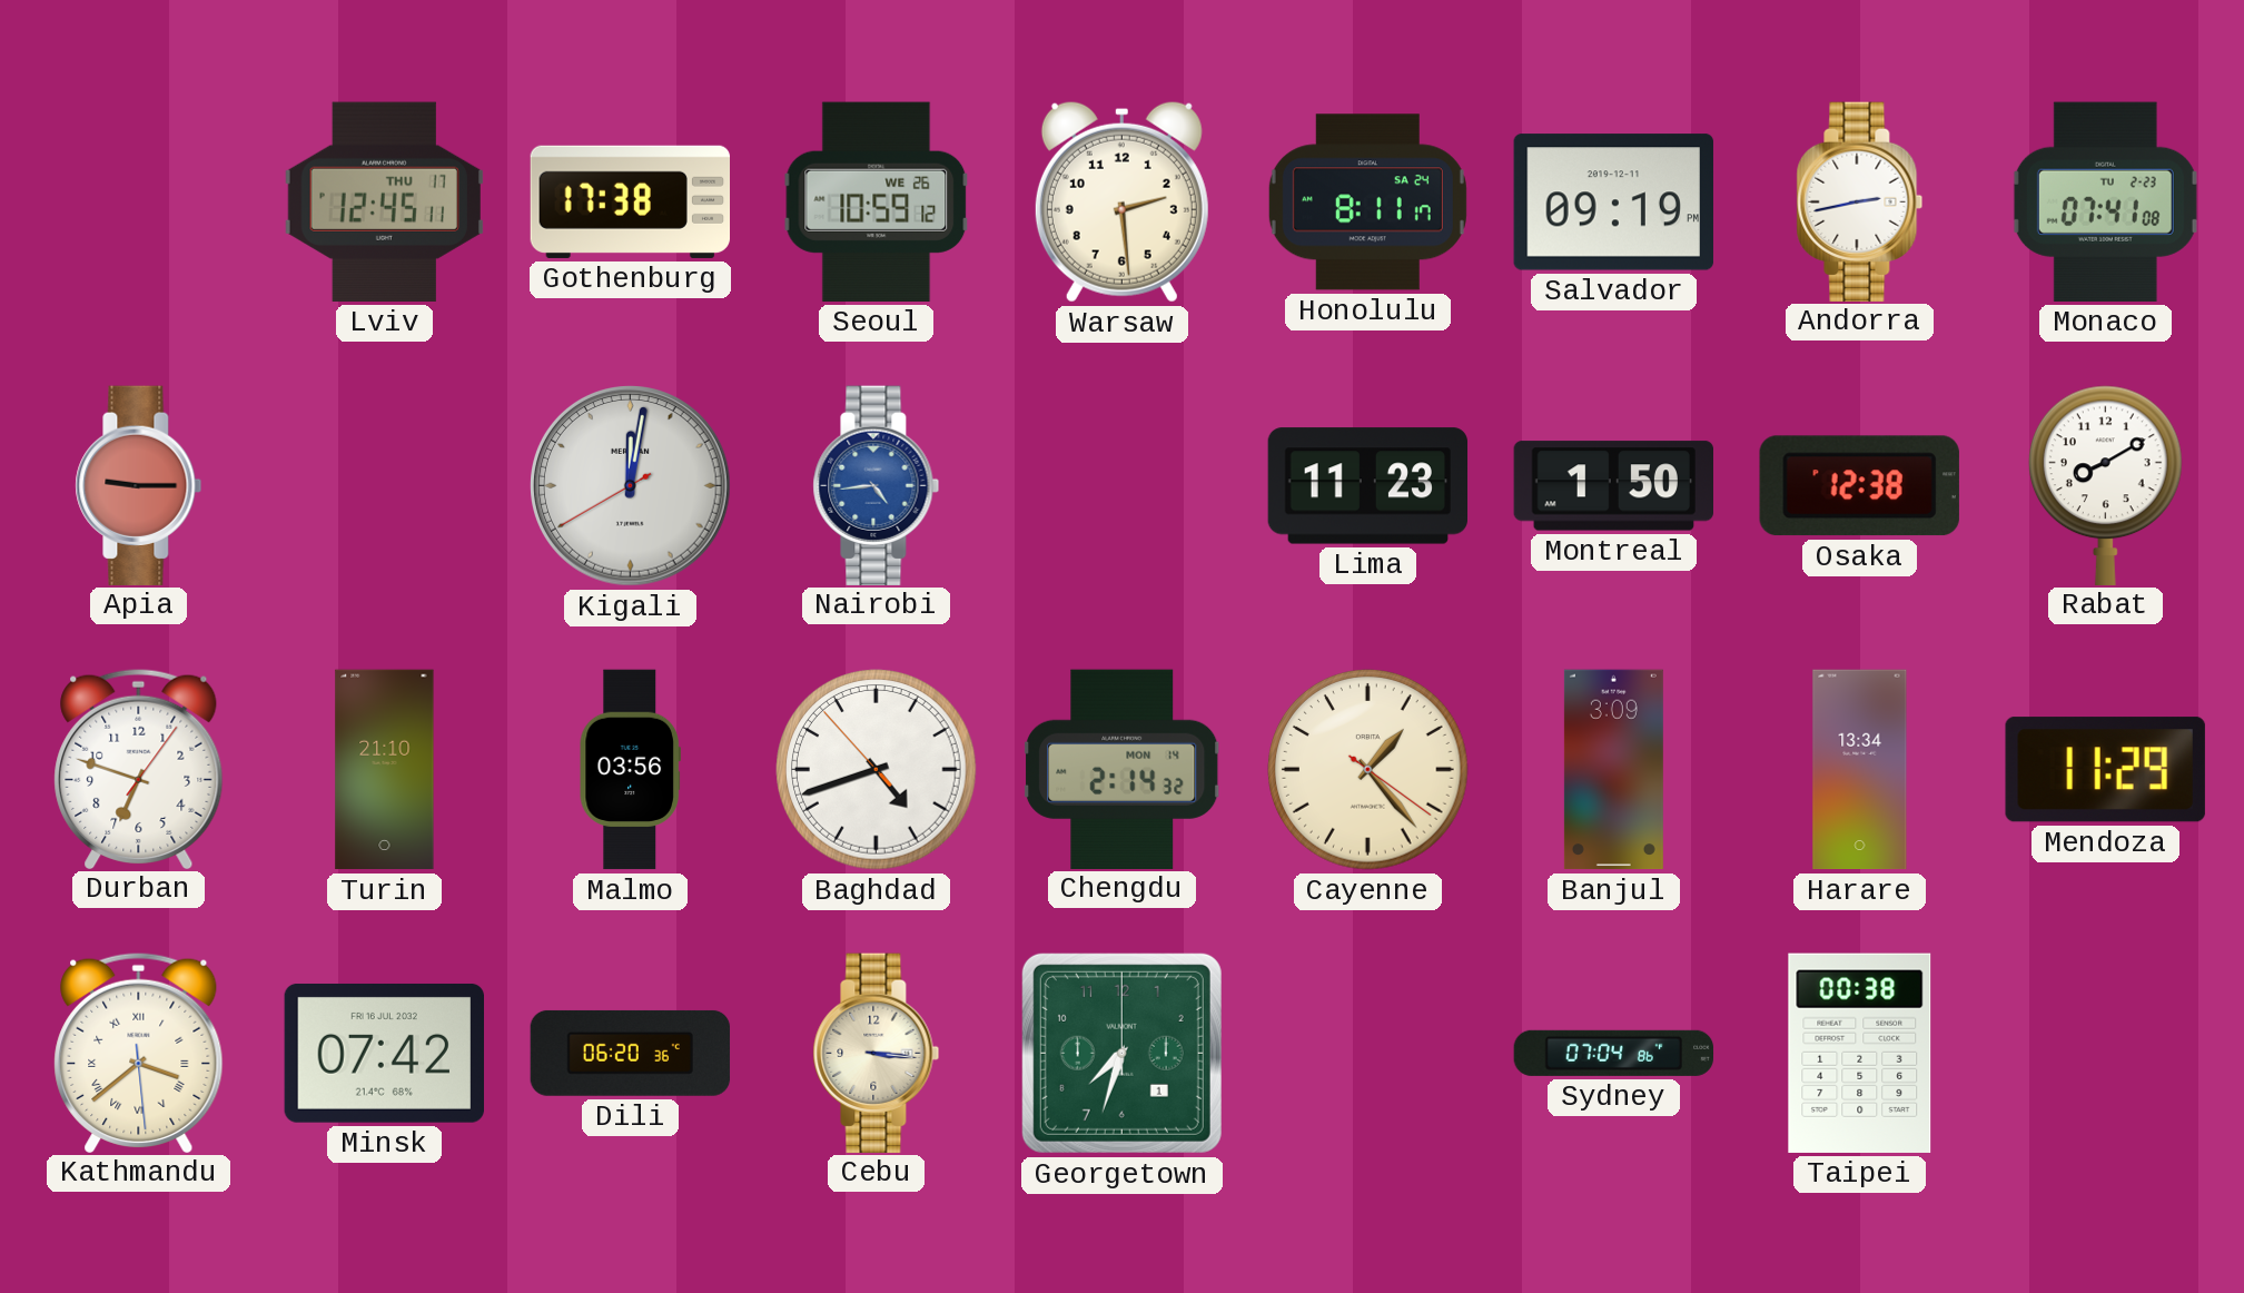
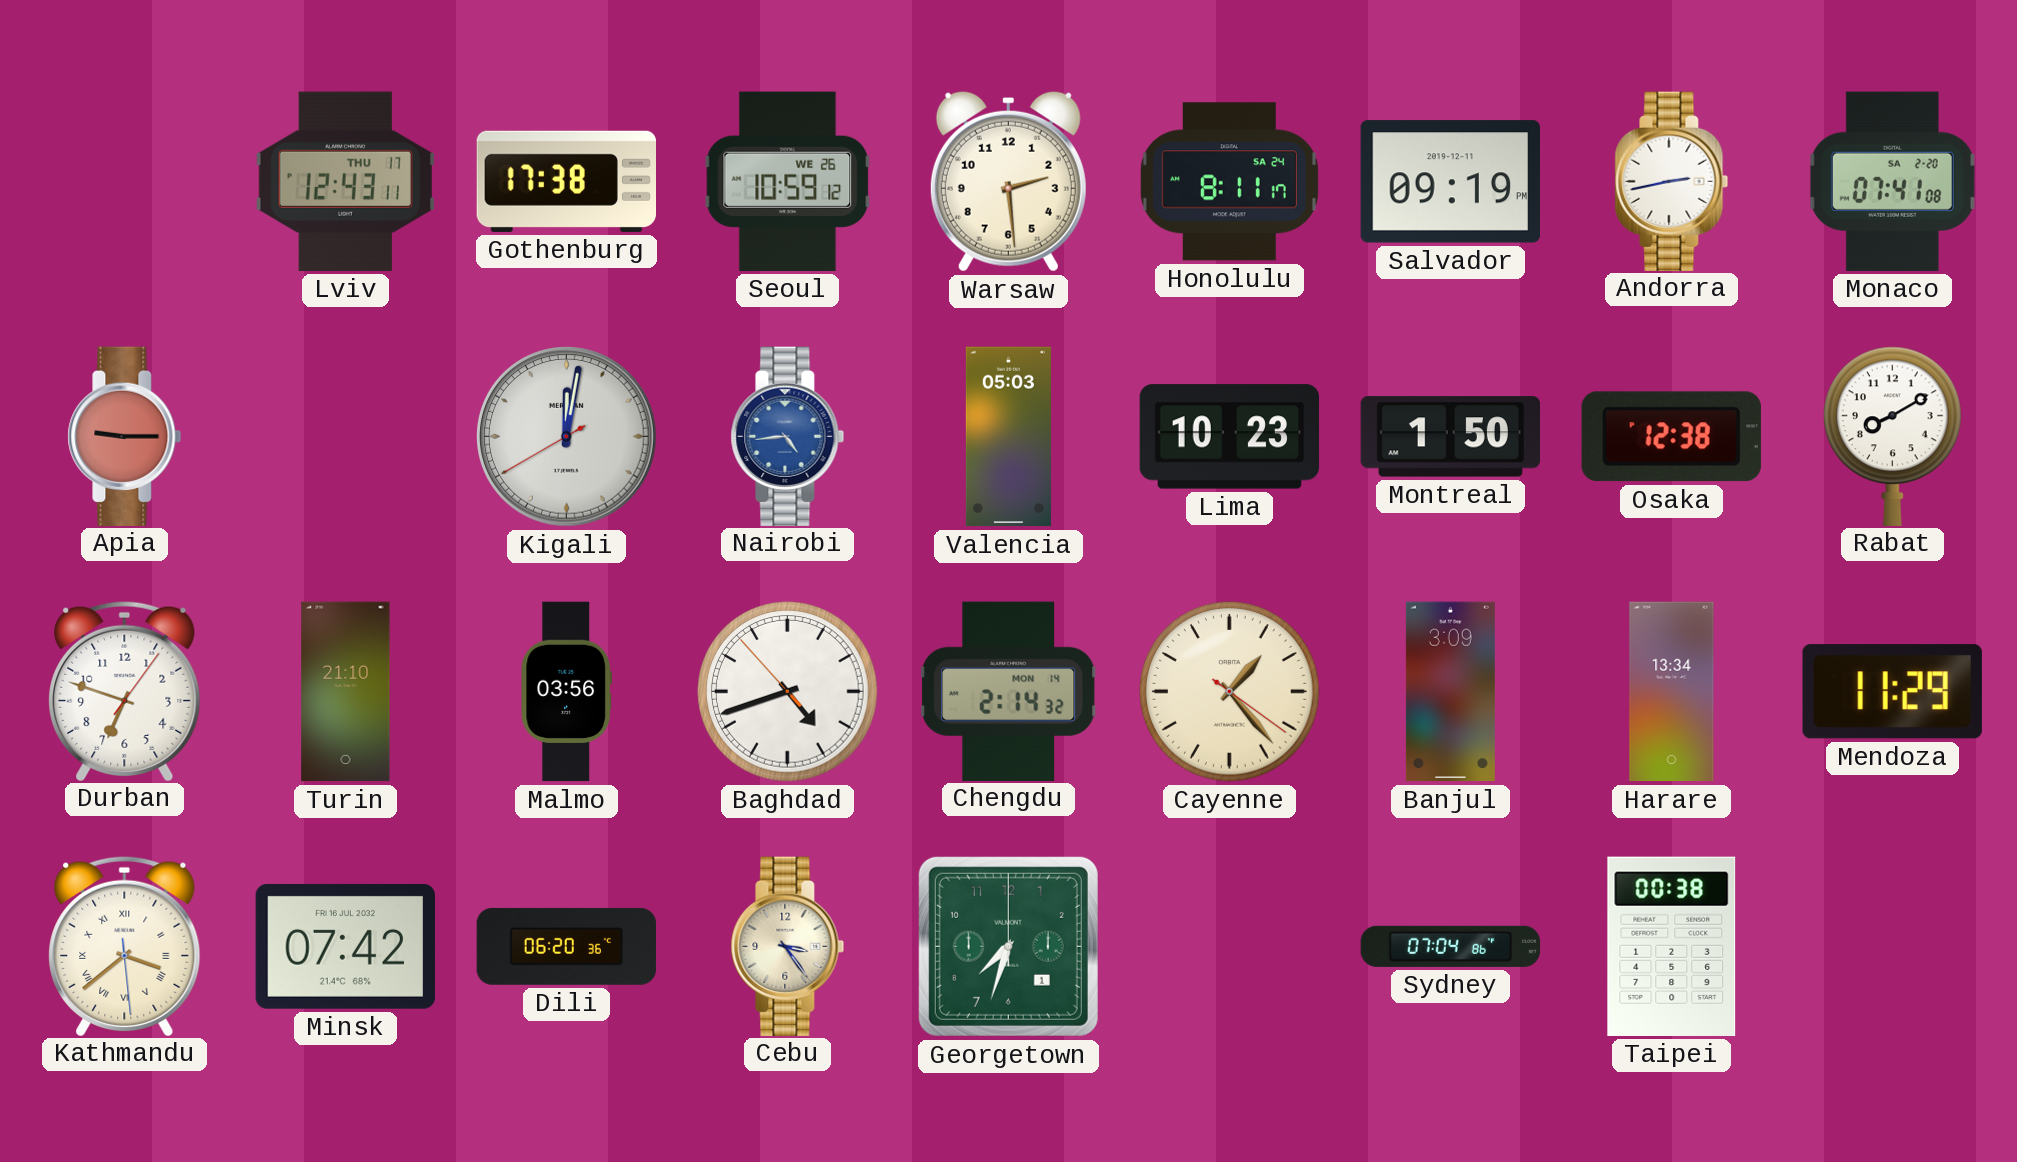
Lviv: 12:45 -> 12:43 (345, 181)
Monaco date: TU 2-23 -> SA 2-20 (1892, 181)
Valencia: none -> 05:03 (1008, 437)
Lima: 11:23 -> 10:23 (1230, 437)
Cebu: 3:16 -> 3:24 (788, 946)
